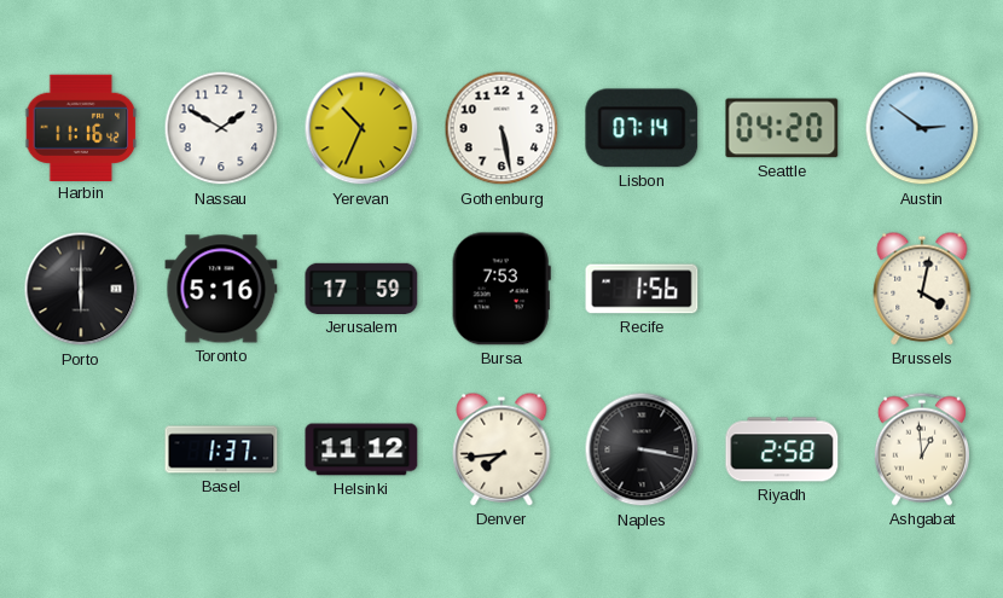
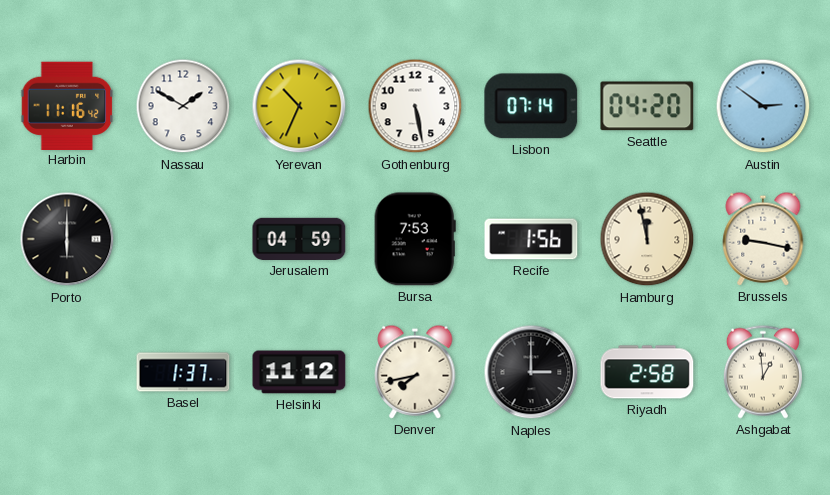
Toronto: 5:16 -> none (221, 289)
Jerusalem: 17:59 -> 04:59 (299, 239)
Hamburg: none -> 11:58 (647, 239)
Brussels: 4:02 -> 9:17 (763, 239)
Denver: 7:44 -> 7:43 (415, 372)
Naples: 3:17 -> 3:00 (531, 372)
